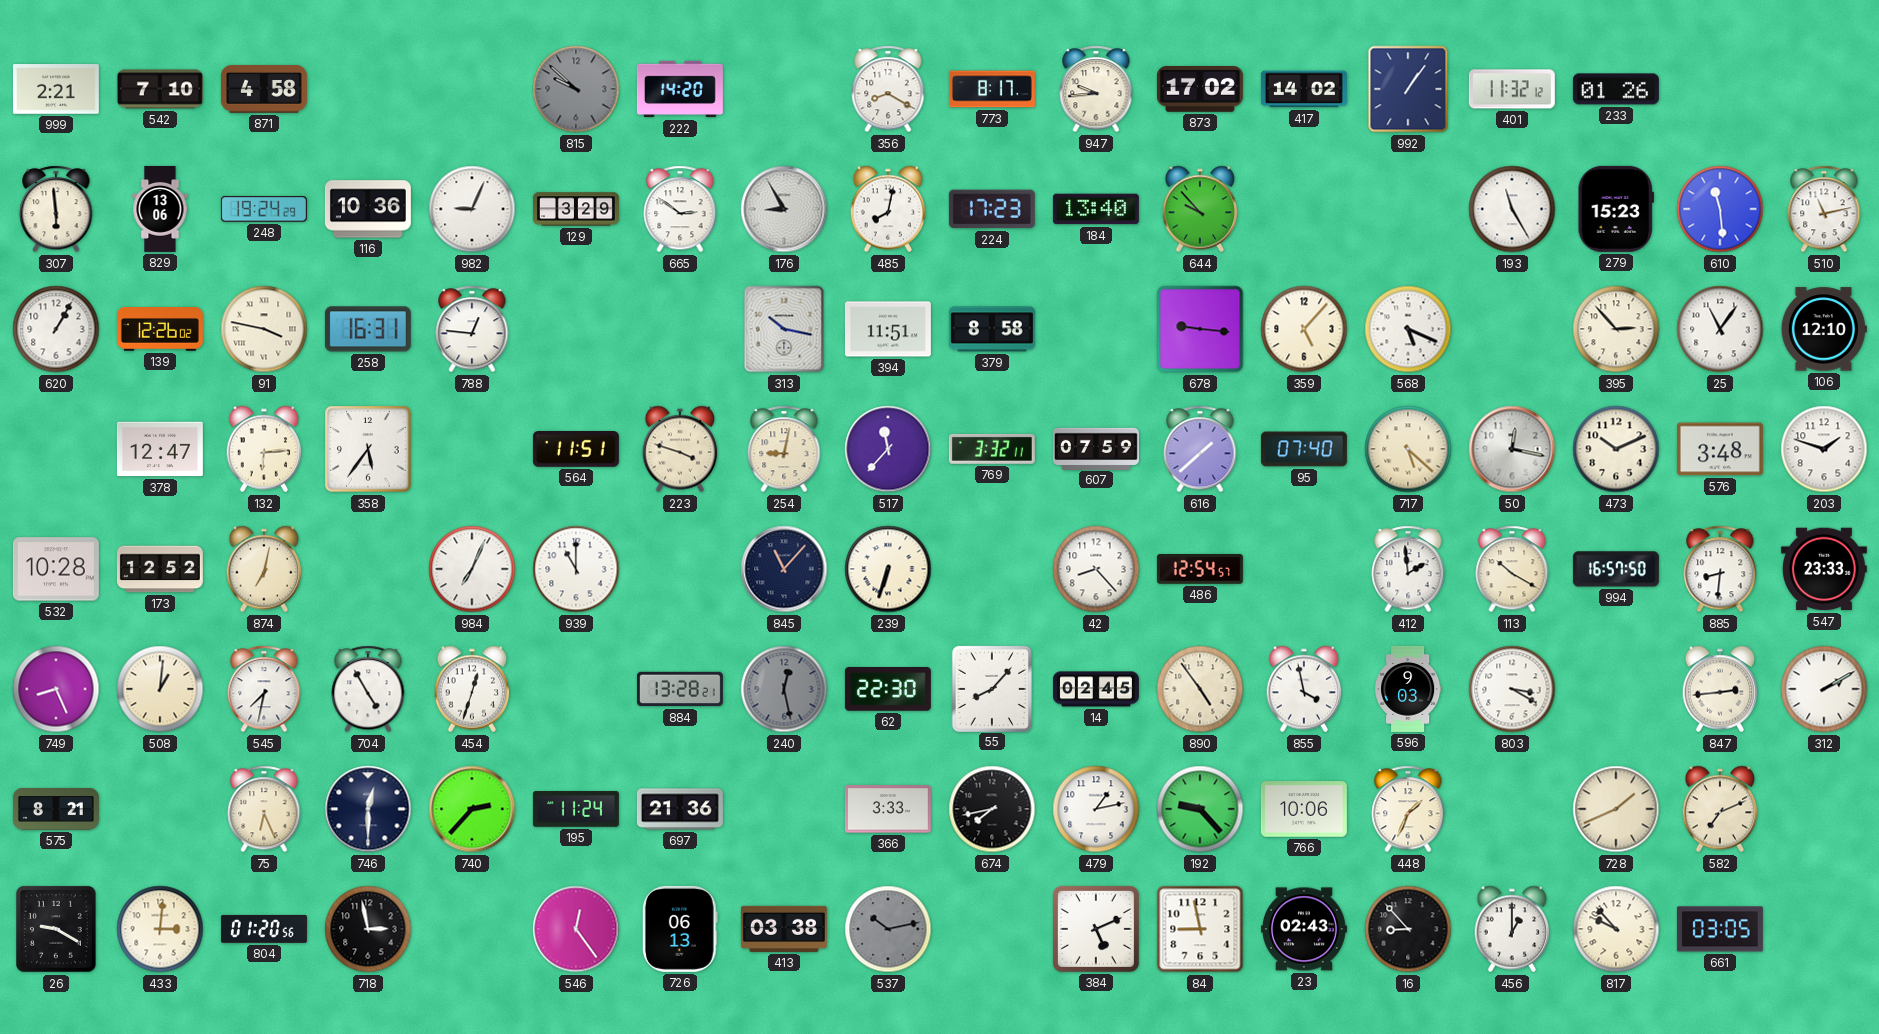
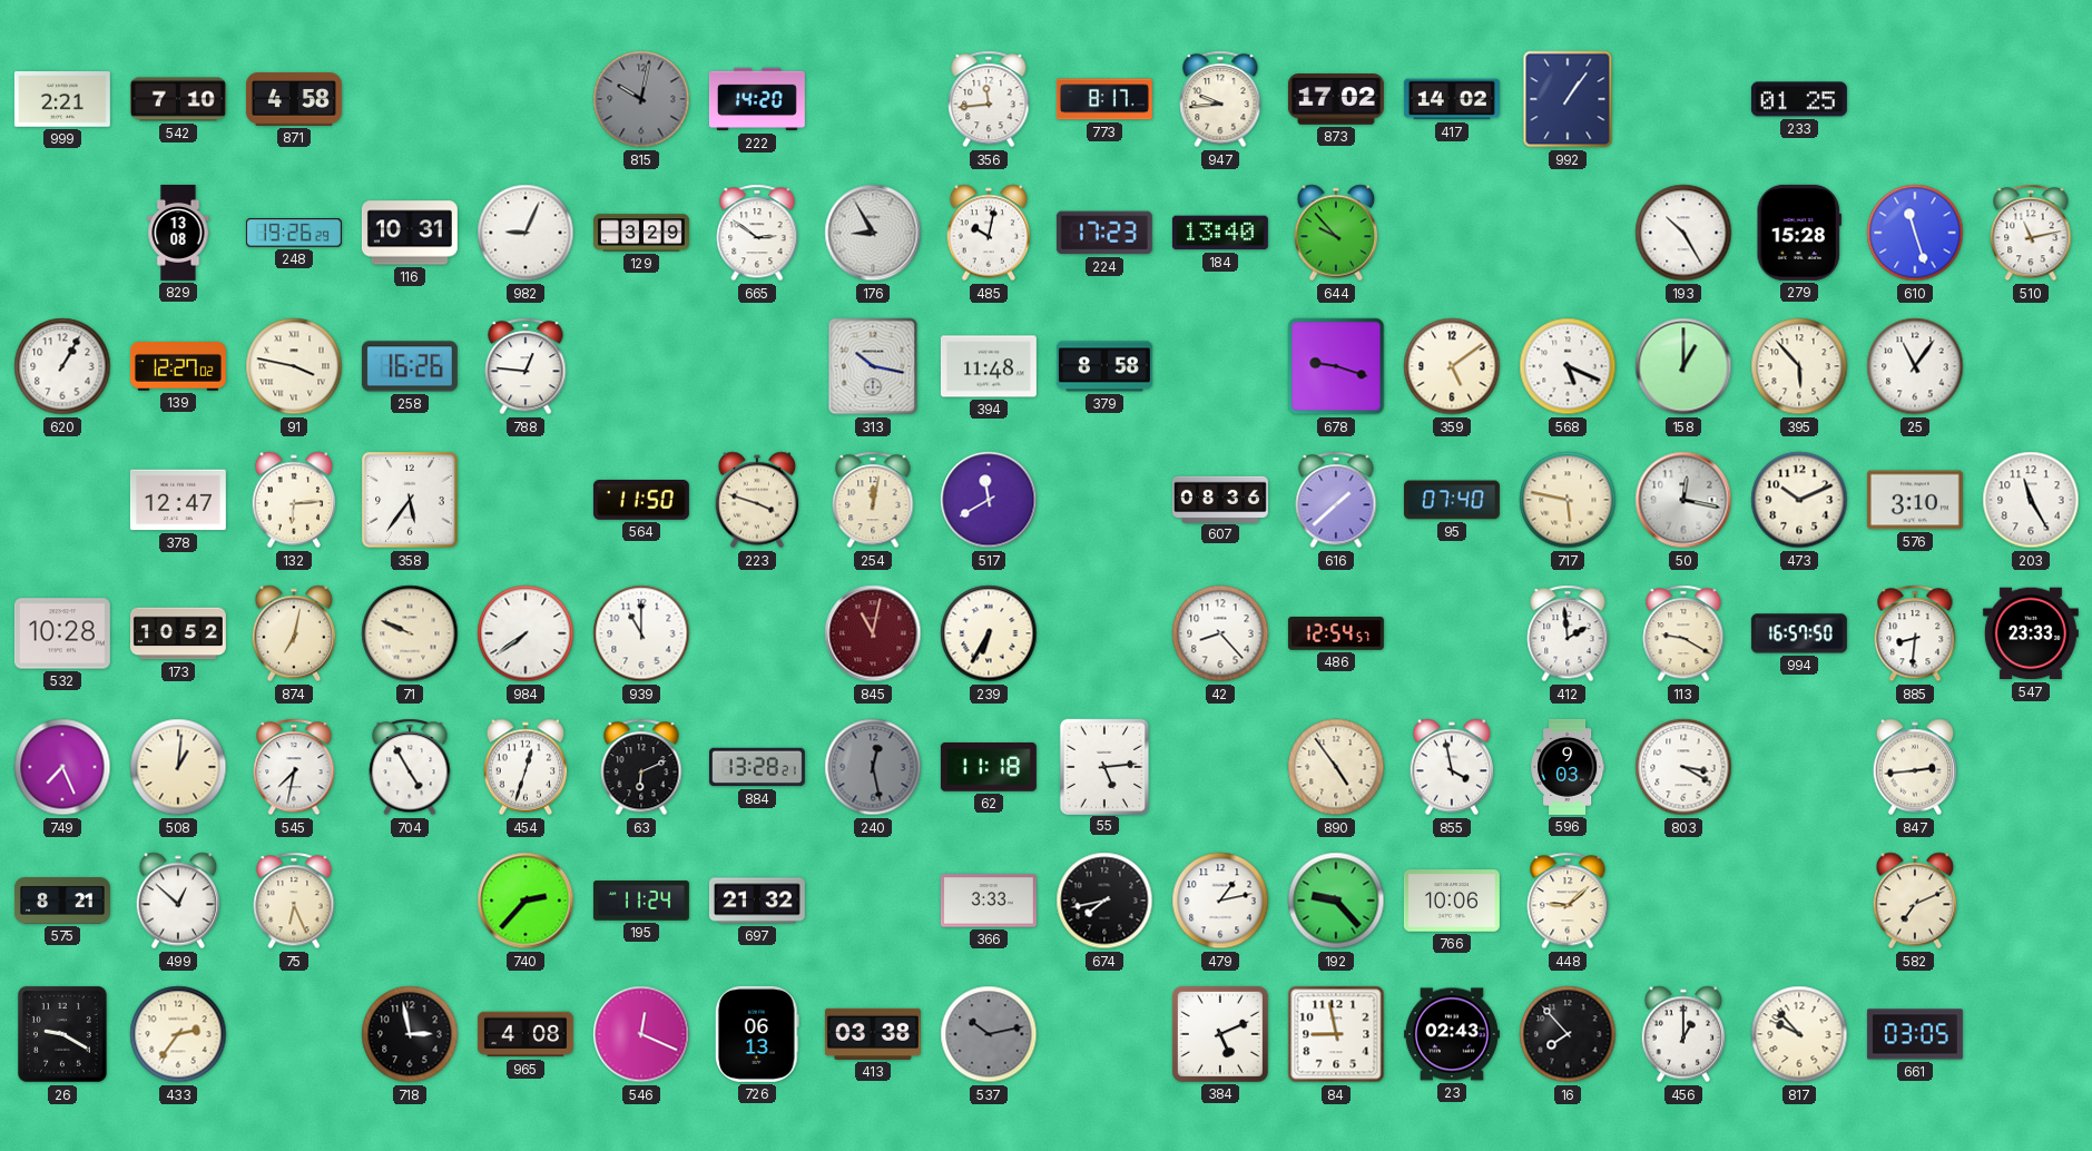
815: 9:52 -> 10:02 (641, 99)
356: 8:20 -> 11:44 (989, 99)
401: 11:32 -> none (1512, 89)
233: 01:26 -> 01:25 (1799, 99)
307: 5:59 -> none (56, 209)
829: 13:06 -> 13:08 (178, 233)
248: 19:24 -> 19:26 (294, 233)
116: 10:36 -> 10:31 (410, 233)
485: 8:02 -> 10:02 (989, 233)
193: 11:25 -> 10:25 (1683, 233)
279: 15:23 -> 15:28 (1799, 233)
610: 11:29 -> 11:27 (1915, 233)
139: 12:26 -> 12:27 (178, 367)
258: 16:31 -> 16:26 (410, 366)
394: 11:51 -> 11:48 (989, 366)
678: 9:16 -> 9:18 (1336, 366)
359: 5:07 -> 5:09 (1452, 366)
158: none -> 1:00 (1683, 366)
395: 2:53 -> 5:53 (1799, 366)
106: 12:10 -> none (1824, 329)
564: 11:51 -> 11:50 (641, 501)
254: 9:02 -> 12:02 (873, 500)
517: 11:37 -> 11:40 (989, 500)
769: 3:32 -> none (992, 449)
607: 07:59 -> 08:36 (1220, 499)
717: 5:22 -> 5:47 (1568, 500)
576: 3:48 -> 3:10 (1915, 500)
203: 1:48 -> 11:25 (2031, 500)
173: 12:52 -> 10:52 (178, 633)
71: none -> 9:49 (410, 633)
984: 7:04 -> 7:39 (526, 633)
845: 11:07 -> 11:02 (873, 633)
845 dial: navy -> burgundy (873, 633)
239: 6:33 -> 6:35 (989, 633)
113: 10:20 -> 9:20 (1683, 633)
749: 8:26 -> 7:26 (62, 767)
63: none -> 6:11 (641, 767)
62: 22:30 -> 11:18 (989, 768)
55: 8:07 -> 5:14 (1103, 766)
14: 02:45 -> none (1096, 689)
312: 2:10 -> none (1824, 689)
499: none -> 12:52 (178, 901)
746: 12:30 -> none (368, 809)
697: 21:36 -> 21:32 (757, 901)
448: 1:34 -> 9:08 (1568, 901)
728: 1:41 -> none (1616, 809)
433: 3:01 -> 2:36 (178, 1034)
804: 01:20 -> none (264, 929)
965: none -> 4:08 (526, 1034)
546: 12:24 -> 12:19 (641, 1034)
16: 8:53 -> 7:53 (1568, 1034)
